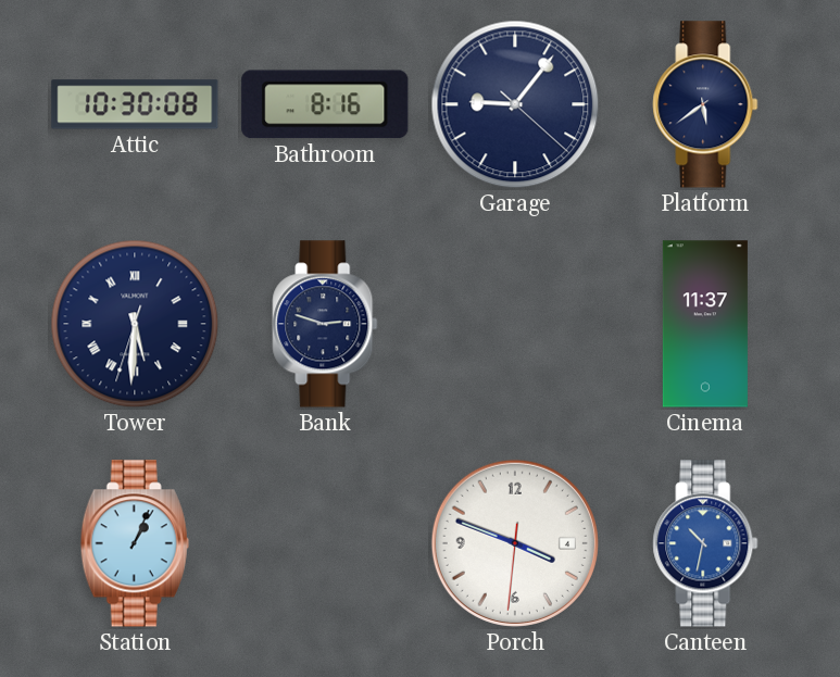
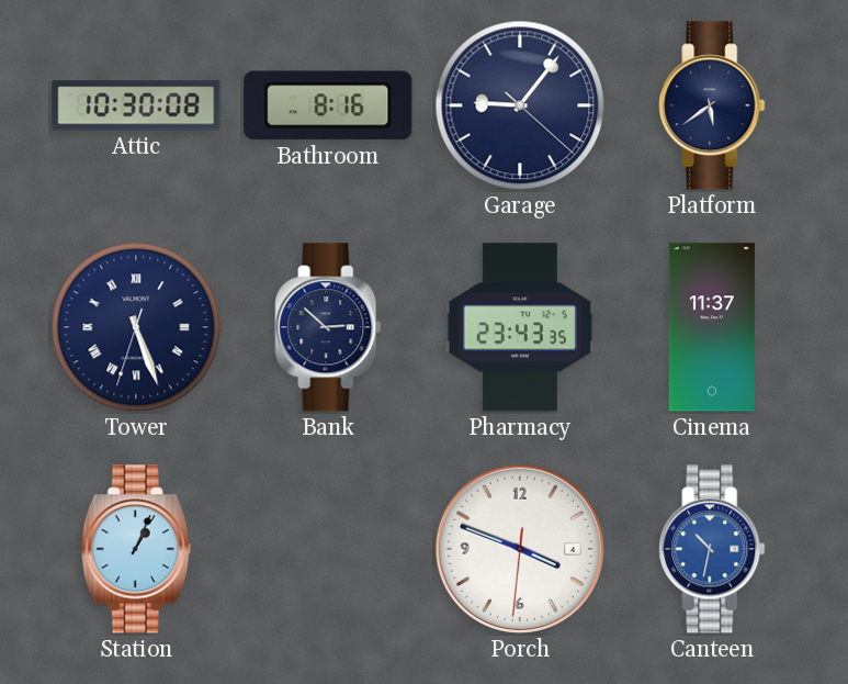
Tower: 5:30 -> 5:26 (136, 327)
Bank: 2:48 -> 2:52 (328, 327)
Pharmacy: none -> 23:43 (520, 327)
